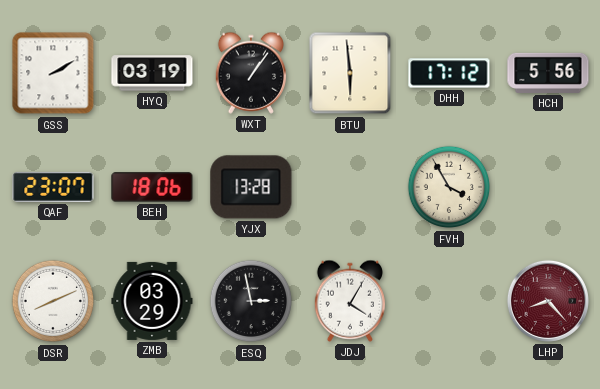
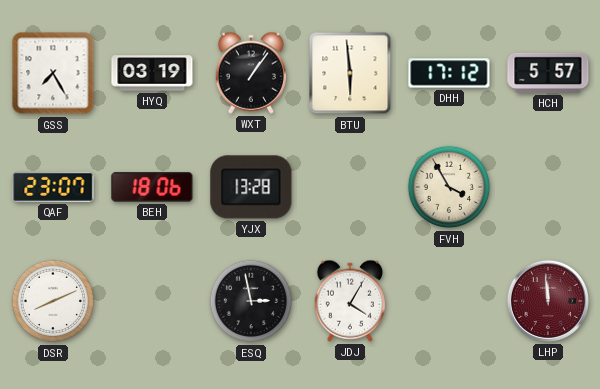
GSS: 2:10 -> 7:25 (53, 73)
HCH: 5:56 -> 5:57 (548, 73)
ZMB: 03:29 -> none (152, 301)
LHP: 8:23 -> 11:59 (548, 301)
